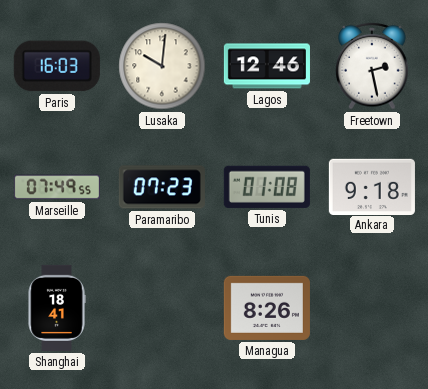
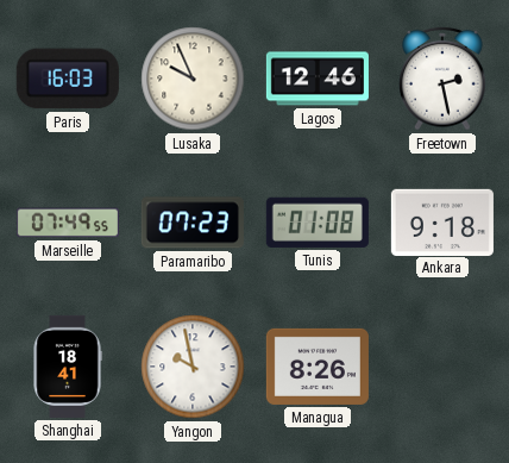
Lusaka: 10:01 -> 9:56 (193, 79)
Yangon: none -> 9:58 (193, 367)
